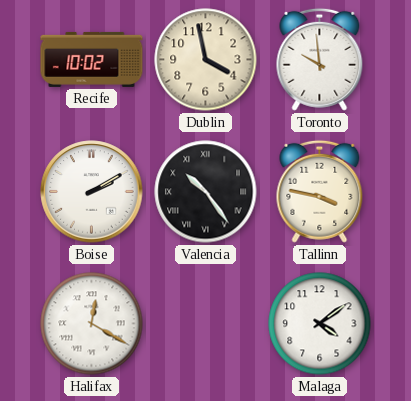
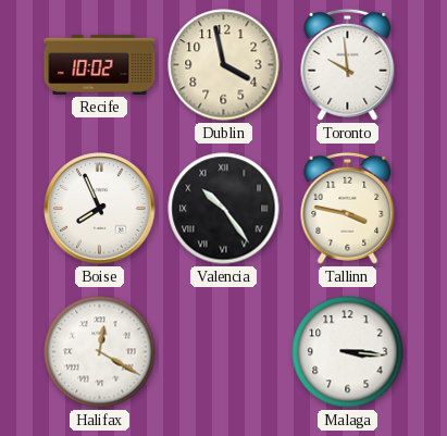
Boise: 2:10 -> 7:56 (100, 209)
Malaga: 4:09 -> 3:16 (348, 352)
